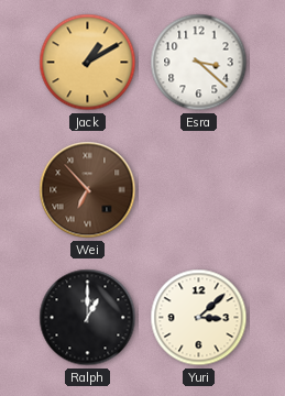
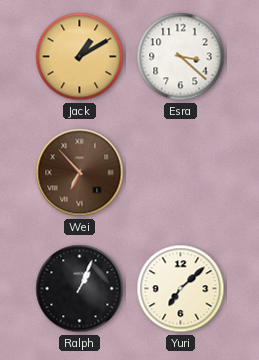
Ralph: 1:00 -> 1:04 (80, 289)
Yuri: 3:08 -> 7:08 (181, 289)
